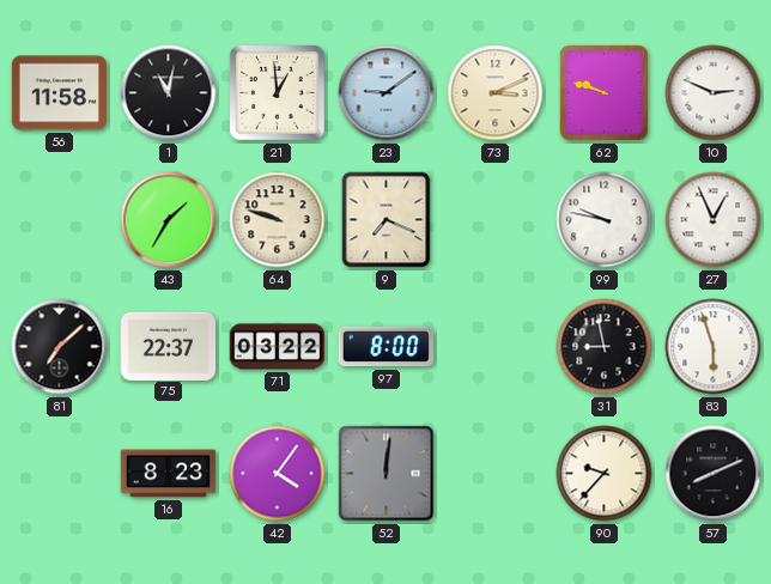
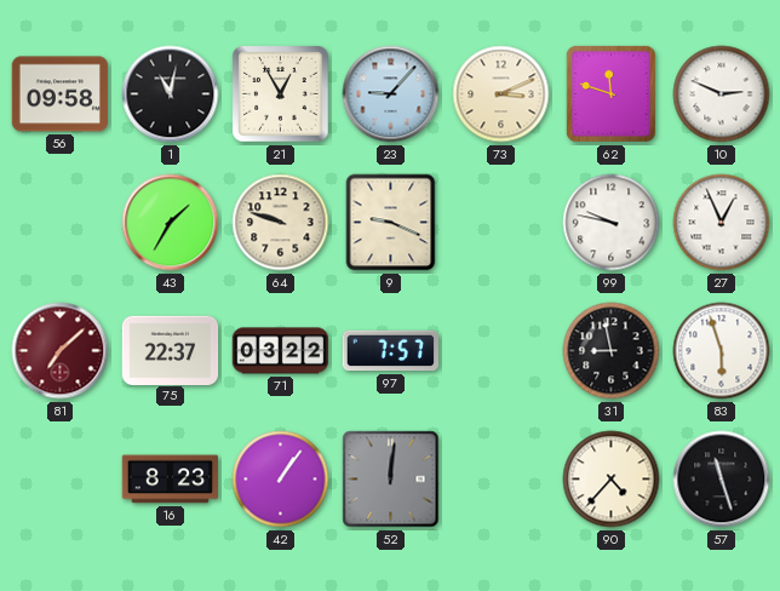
56: 11:58 -> 09:58 (61, 94)
21: 12:59 -> 12:55 (281, 94)
23: 9:09 -> 9:07 (391, 94)
62: 9:48 -> 11:48 (610, 93)
9: 7:19 -> 9:19 (391, 223)
81 dial: black -> burgundy (61, 351)
97: 8:00 -> 7:57 (390, 351)
42: 4:06 -> 1:06 (281, 480)
90: 9:37 -> 4:37 (612, 480)
57: 8:11 -> 11:27 (722, 480)
